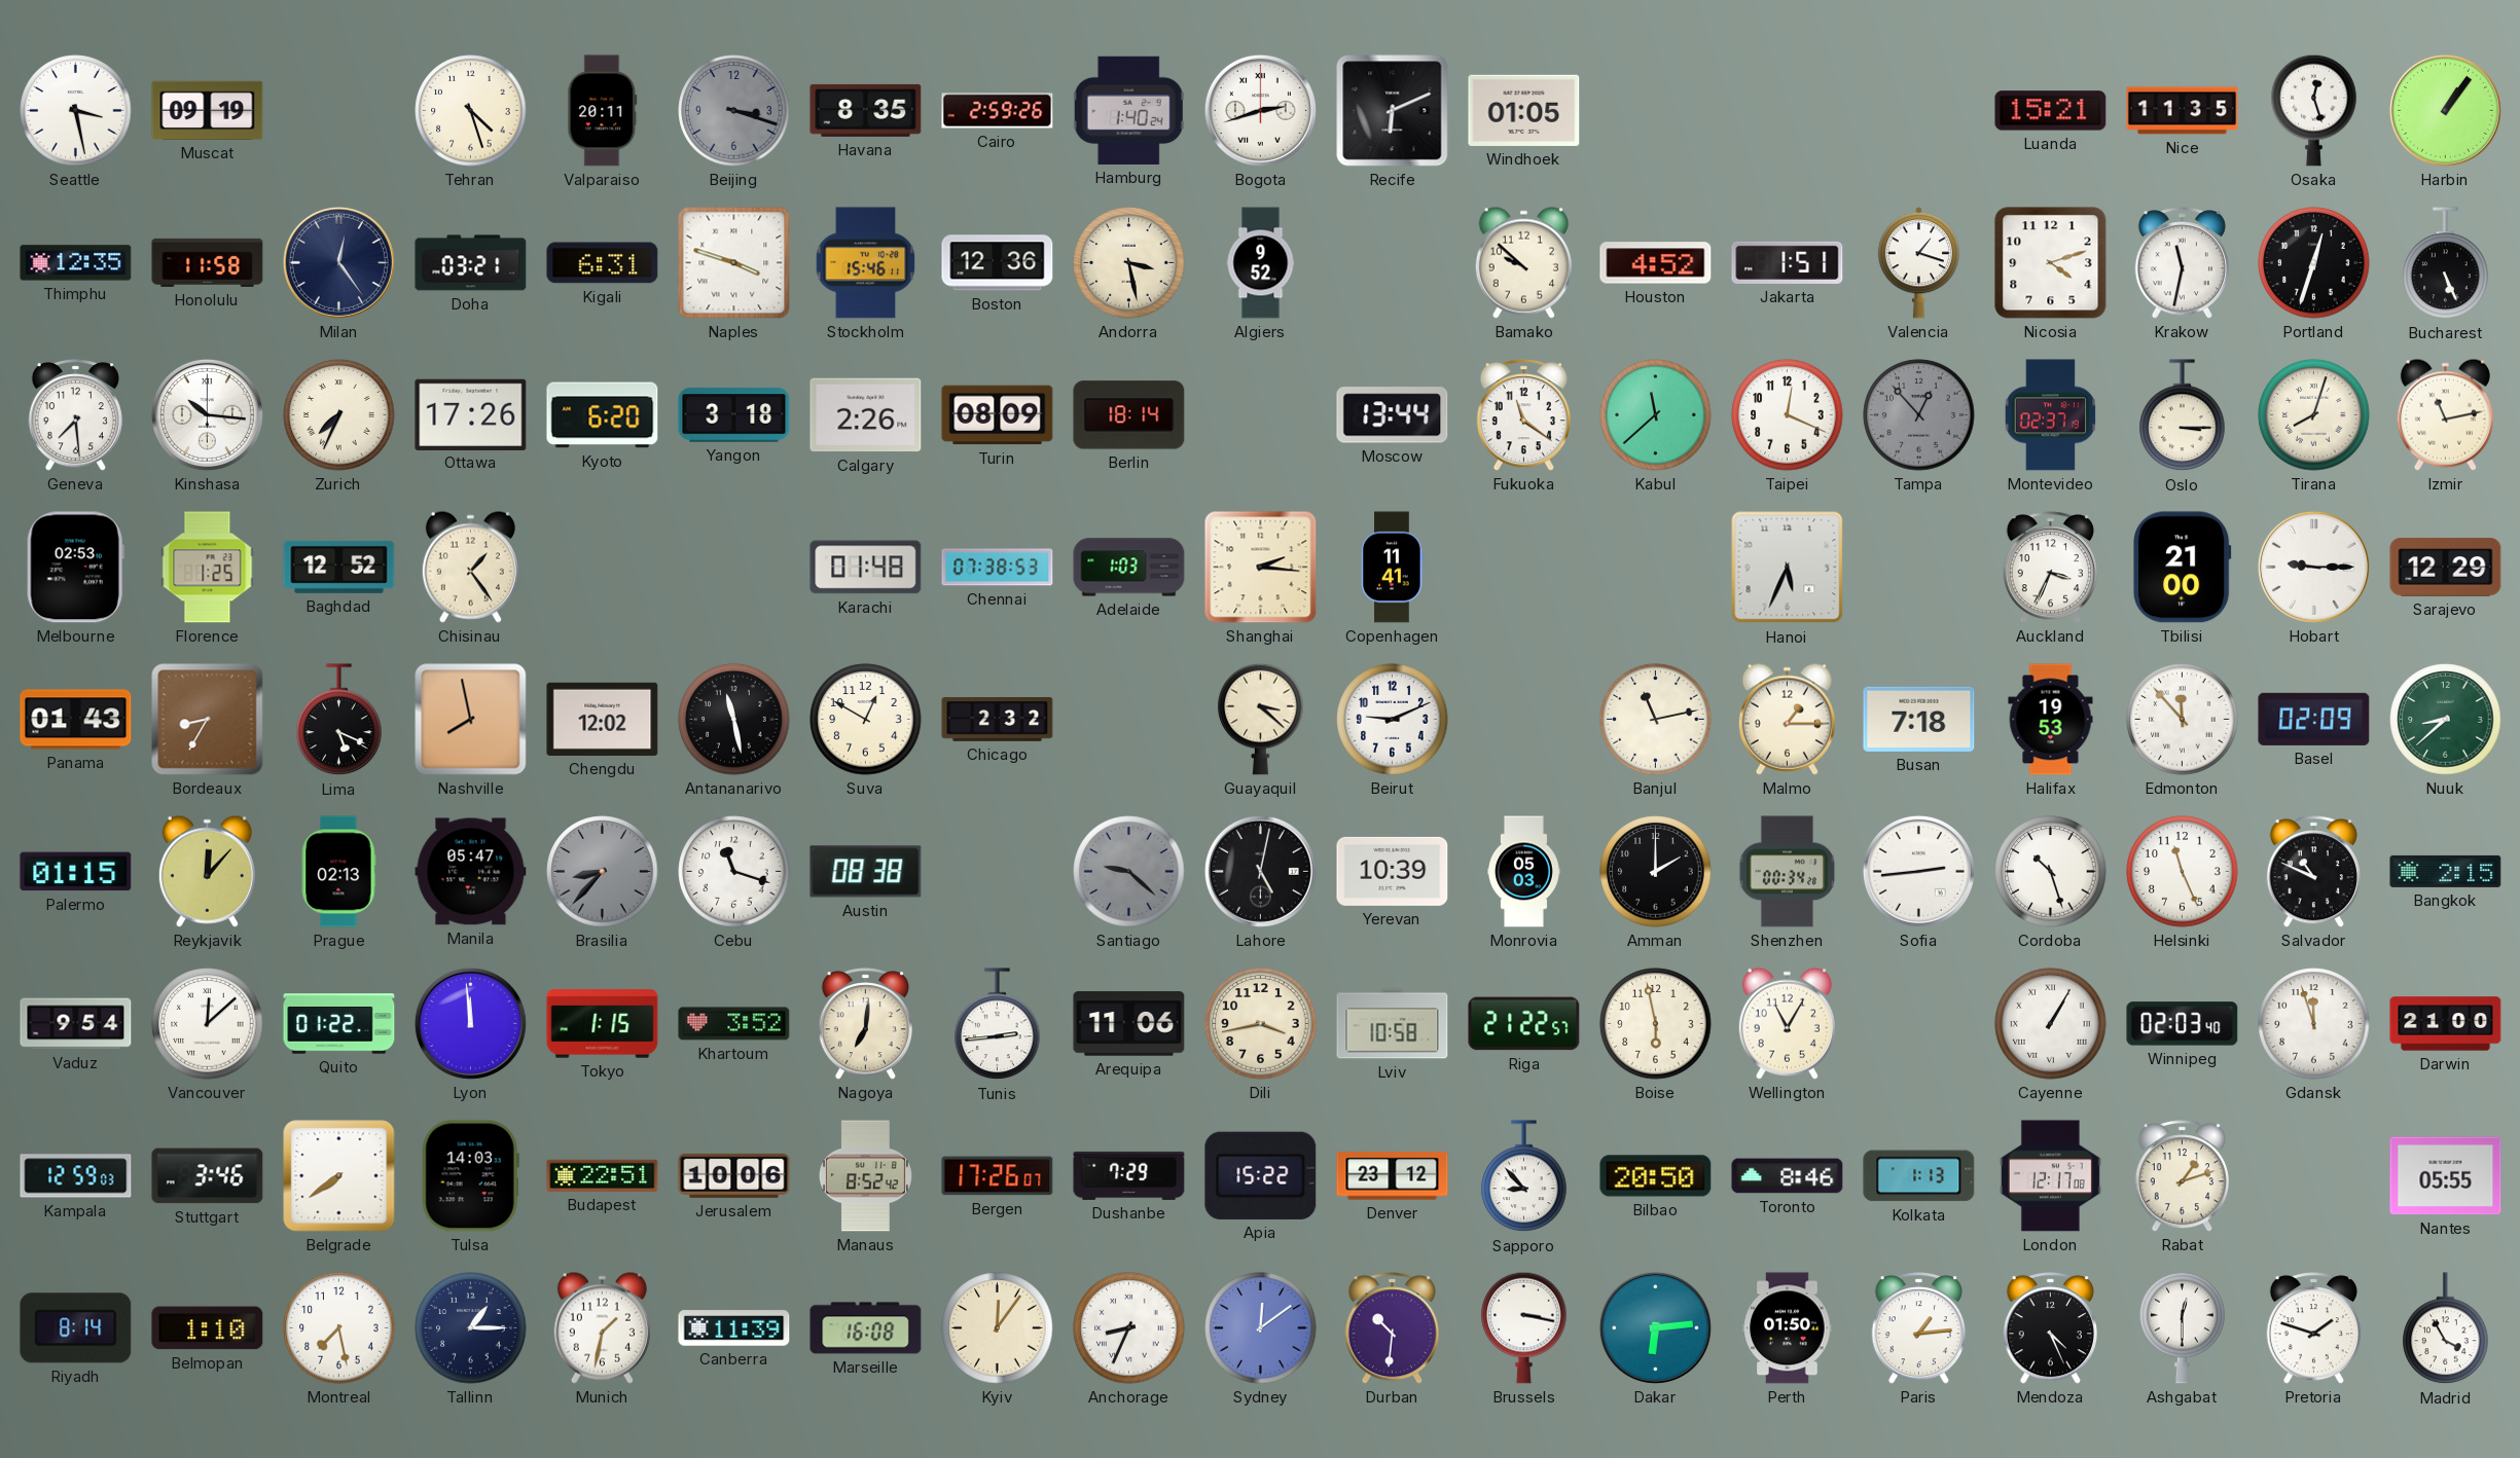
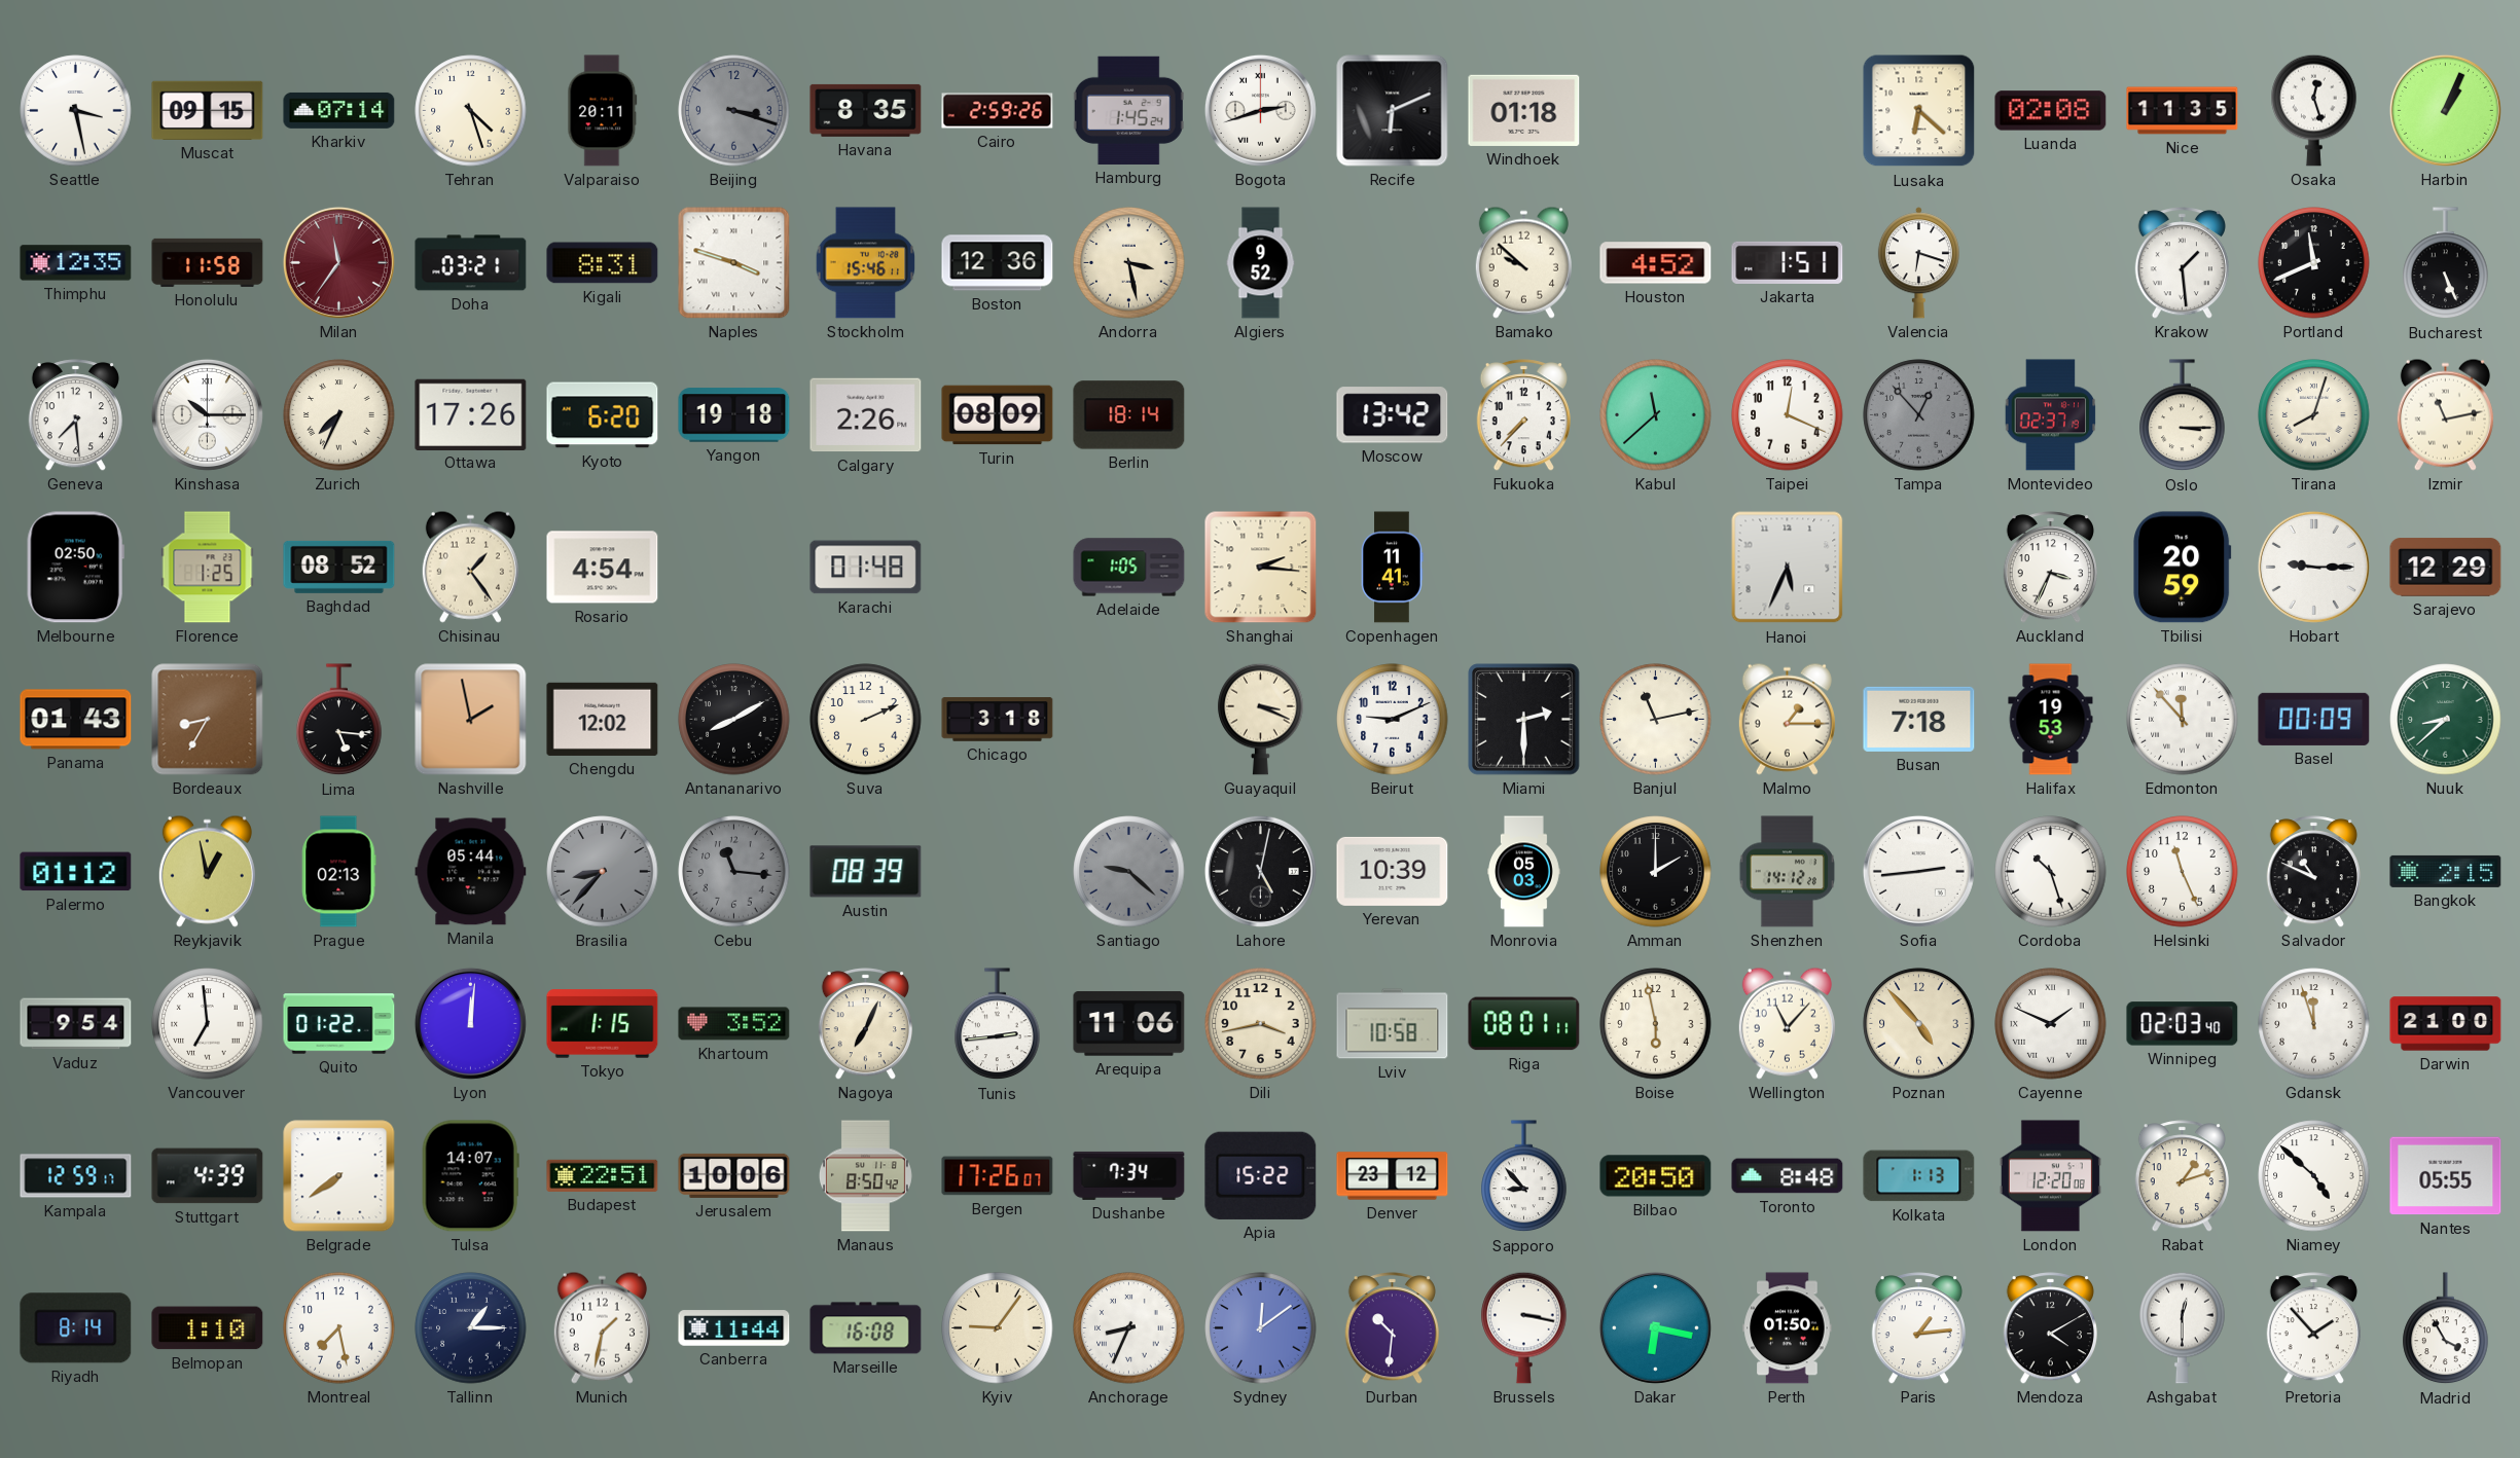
Muscat: 09:19 -> 09:15 (208, 110)
Kharkiv: none -> 07:14 (339, 110)
Hamburg: 1:40 -> 1:45 (1128, 110)
Windhoek: 01:05 -> 01:18 (1524, 110)
Lusaka: none -> 6:22 (1919, 111)
Luanda: 15:21 -> 02:08 (2051, 111)
Harbin: 1:06 -> 1:04 (2445, 110)
Milan: 12:24 -> 11:36 (338, 262)
Milan dial: navy -> burgundy (338, 262)
Kigali: 6:31 -> 8:31 (603, 263)
Valencia: 1:18 -> 6:18 (1918, 263)
Nicosia: 4:12 -> none (2051, 263)
Krakow: 11:32 -> 1:29 (2182, 263)
Portland: 12:33 -> 11:41 (2314, 263)
Kinshasa: 10:16 -> 10:15 (207, 414)
Yangon: 3:18 -> 19:18 (734, 415)
Moscow: 13:44 -> 13:42 (1393, 415)
Fukuoka: 11:21 -> 7:37 (1523, 415)
Melbourne: 02:53 -> 02:50 (75, 568)
Baghdad: 12:52 -> 08:52 (339, 567)
Rosario: none -> 4:54 (603, 568)
Chennai: 07:38 -> none (998, 568)
Adelaide: 1:03 -> 1:05 (1129, 568)
Tbilisi: 21:00 -> 20:59 (2183, 568)
Lima: 5:19 -> 5:16 (339, 720)
Nashville: 7:58 -> 1:58 (471, 720)
Antananarivo: 11:28 -> 8:10 (734, 720)
Suva: 12:50 -> 2:11 (866, 720)
Chicago: 2:32 -> 3:18 (998, 720)
Guayaquil: 3:22 -> 3:19 (1261, 719)
Miami: none -> 2:30 (1524, 720)
Basel: 02:09 -> 00:09 (2314, 719)
Palermo: 01:15 -> 01:12 (76, 872)
Reykjavik: 12:07 -> 12:58 (207, 871)
Manila: 05:47 -> 05:44 (471, 872)
Cebu: 11:18 -> 11:16 (734, 872)
Cebu dial: white -> grey (734, 872)
Austin: 08:38 -> 08:39 (866, 872)
Shenzhen: 00:34 -> 14:12 (1787, 872)
Vancouver: 12:08 -> 6:59 (208, 1024)
Lyon: 11:59 -> 12:01 (470, 1023)
Nagoya: 7:01 -> 7:04 (865, 1024)
Riga: 21:22 -> 08:01 (1524, 1024)
Wellington: 11:05 -> 11:07 (1787, 1023)
Poznan: none -> 4:53 (1919, 1024)
Cayenne: 1:05 -> 1:49 (2051, 1024)
Kampala: 12:59:03 -> 12:59:17 (76, 1176)
Stuttgart: 3:46 -> 4:39 (208, 1176)
Tulsa: 14:03 -> 14:07 (470, 1176)
Manaus: 8:52 -> 8:50 (865, 1176)
Dushanbe: 7:29 -> 7:34 (1129, 1175)
Toronto: 8:46 -> 8:48 (1788, 1176)
London: 12:17 -> 12:20 (2050, 1176)
Niamey: none -> 4:52 (2314, 1176)
Canberra: 11:39 -> 11:44 (734, 1328)
Kyiv: 12:06 -> 9:06 (998, 1328)
Dakar: 6:14 -> 6:17 (1655, 1327)
Mendoza: 4:26 -> 4:10 (2050, 1328)
Pretoria: 1:48 -> 1:53 (2313, 1328)
